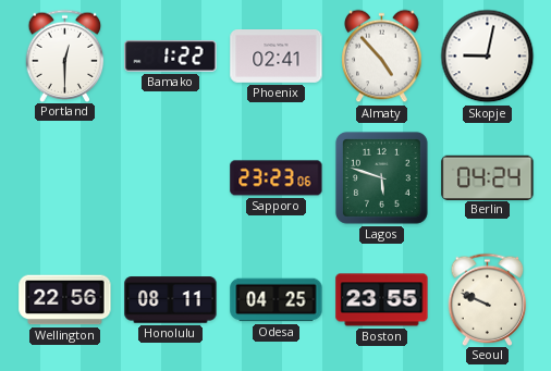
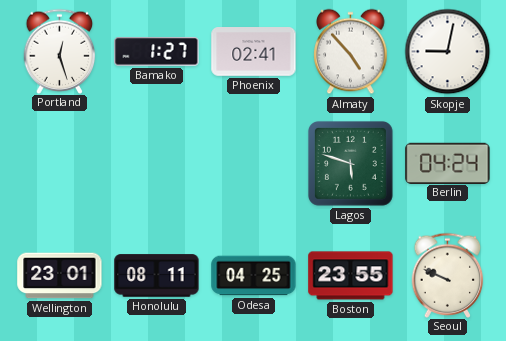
Portland: 12:30 -> 12:27 (60, 51)
Bamako: 1:22 -> 1:27 (157, 52)
Sapporo: 23:23 -> none (277, 178)
Wellington: 22:56 -> 23:01 (60, 276)
